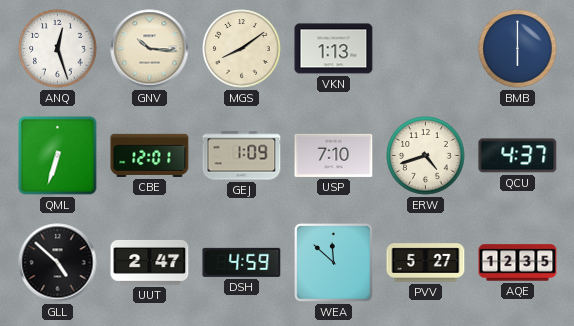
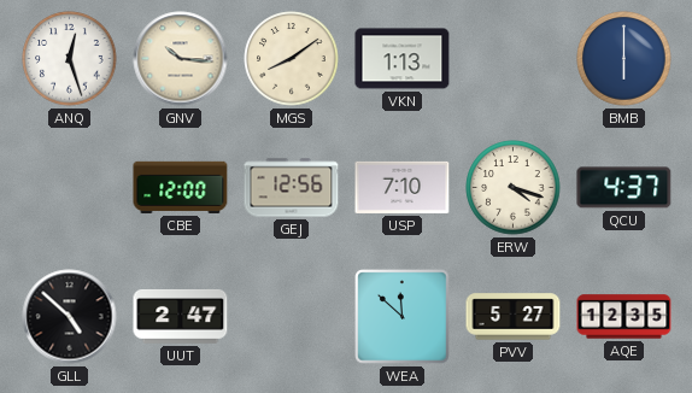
QML: 6:33 -> none (58, 156)
CBE: 12:01 -> 12:00 (181, 187)
GEJ: 1:09 -> 12:56 (292, 188)
ERW: 4:42 -> 4:18 (514, 188)
DSH: 4:59 -> none (242, 262)
